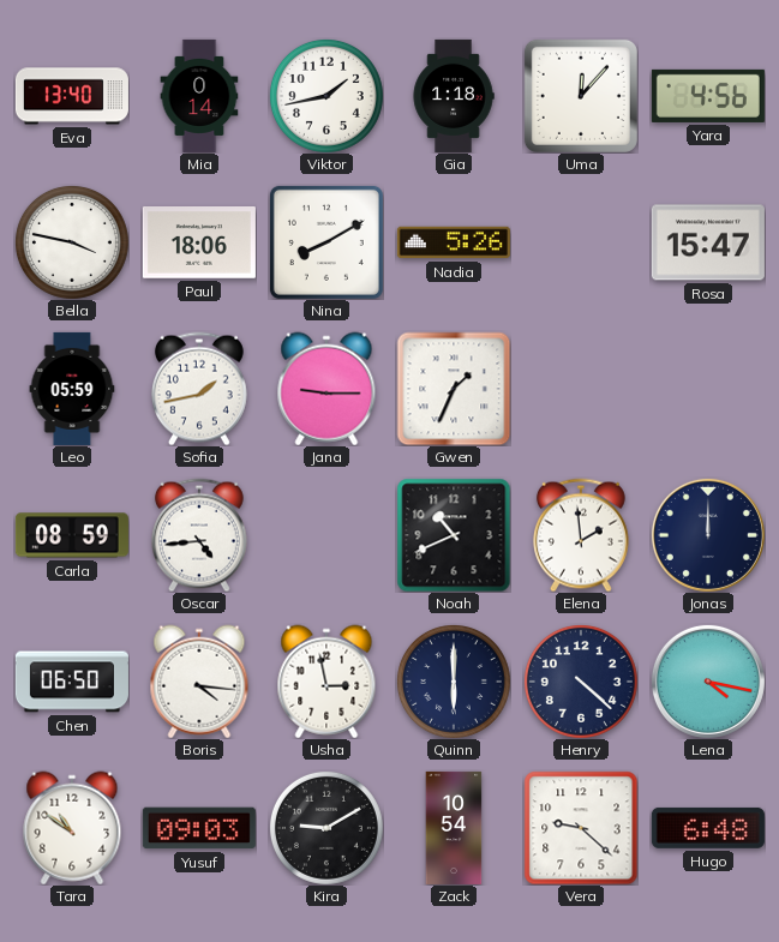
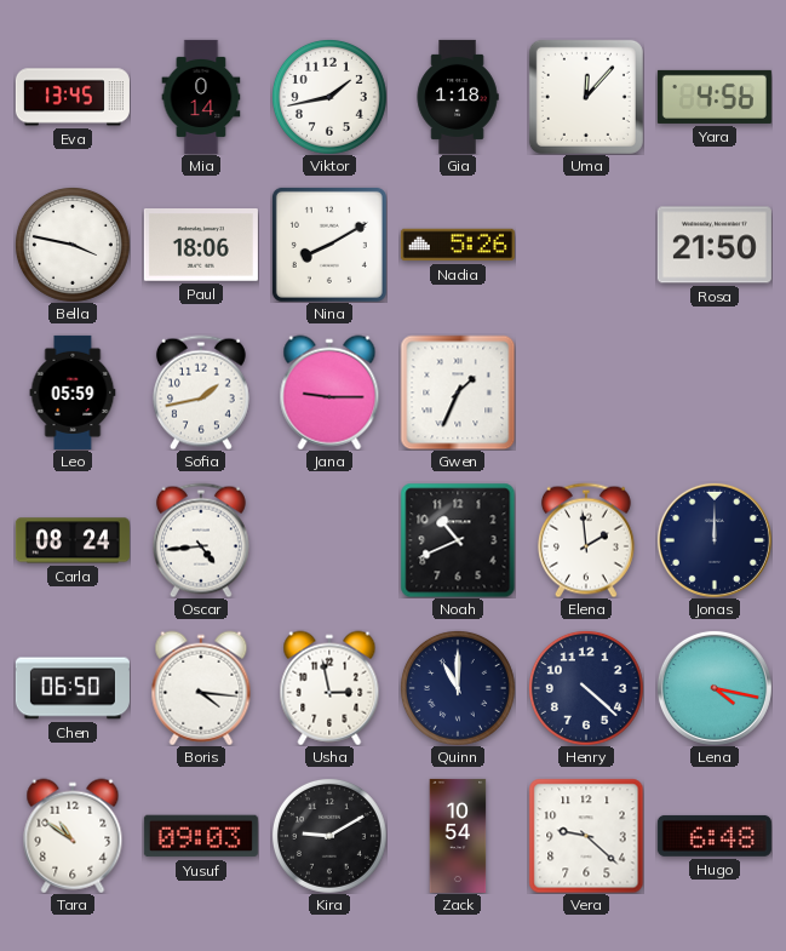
Eva: 13:40 -> 13:45 (73, 97)
Rosa: 15:47 -> 21:50 (715, 245)
Carla: 08:59 -> 08:24 (73, 540)
Quinn: 6:00 -> 11:00 (458, 688)
